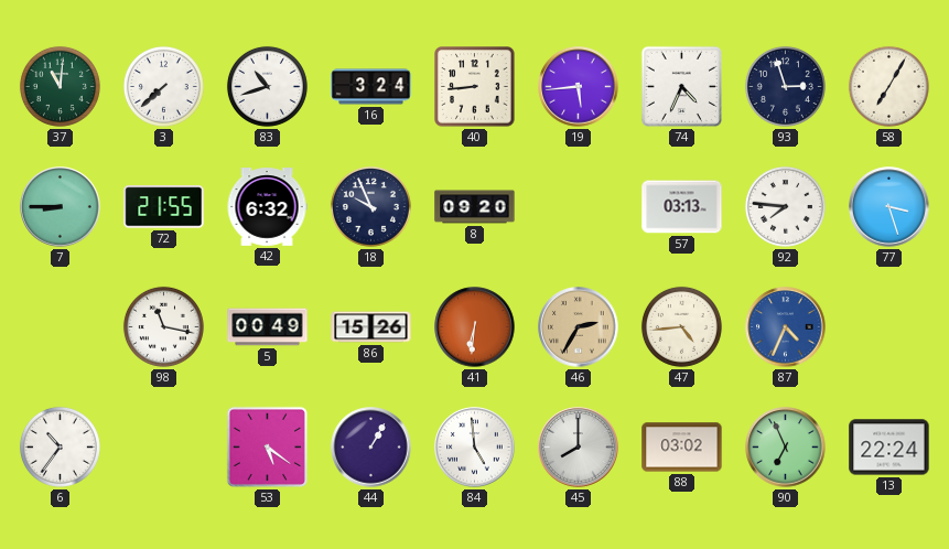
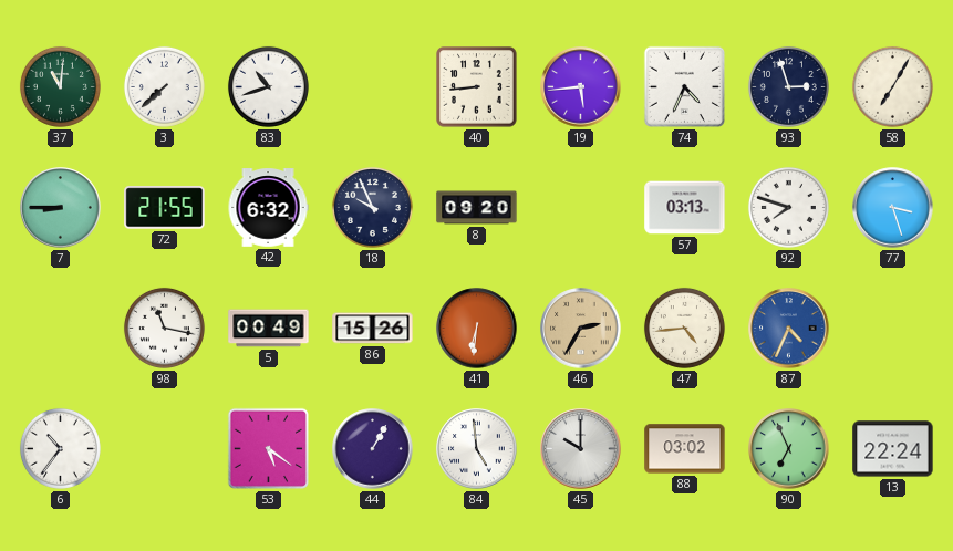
16: 3:24 -> none (371, 87)
92: 7:46 -> 7:48 (788, 207)
45: 8:00 -> 10:00 (581, 449)
